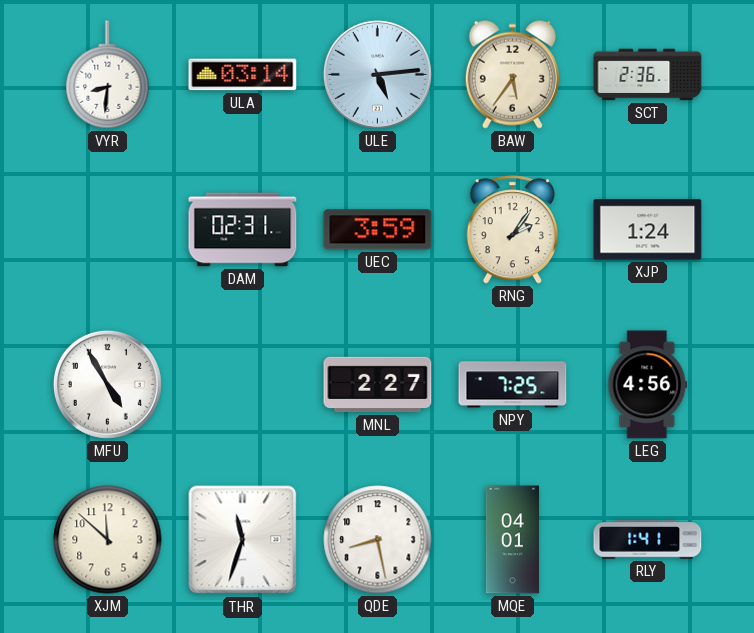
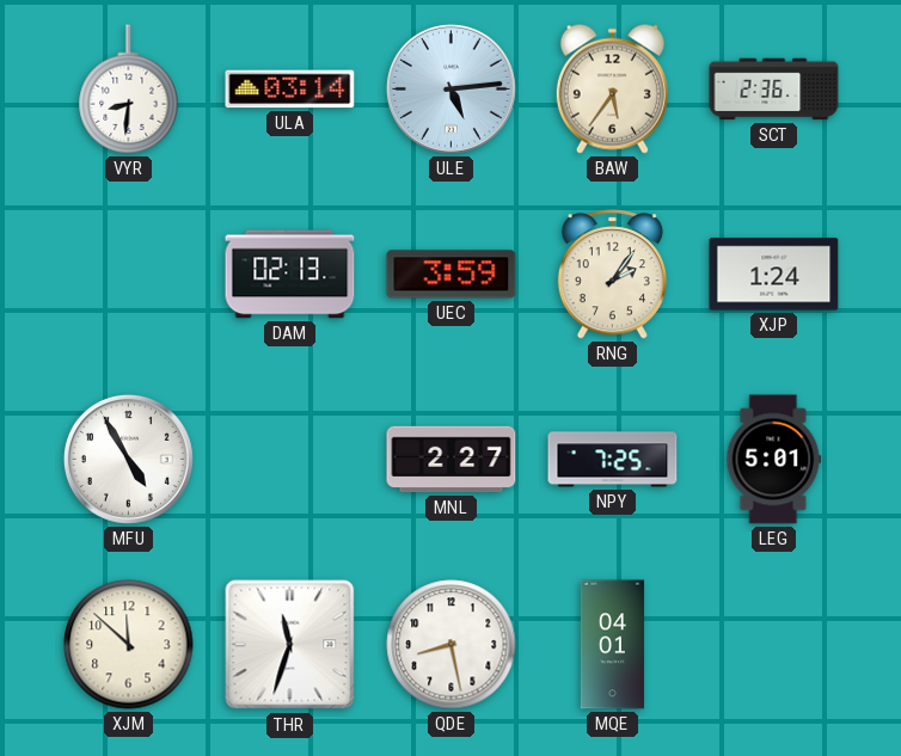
DAM: 02:31 -> 02:13 (290, 275)
LEG: 4:56 -> 5:01 (774, 460)
RLY: 1:41 -> none (648, 540)
